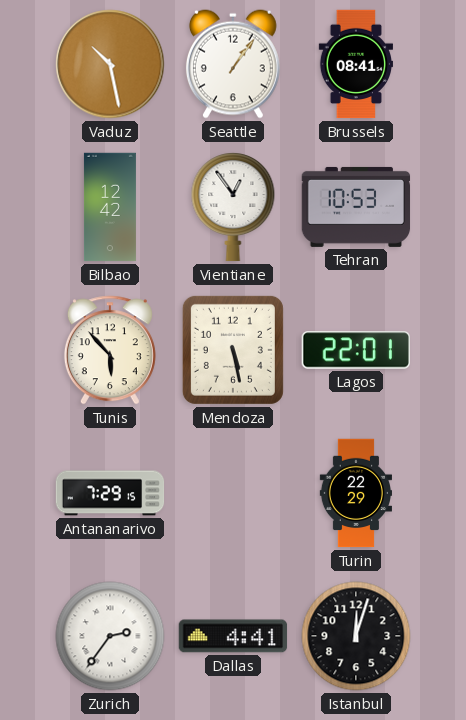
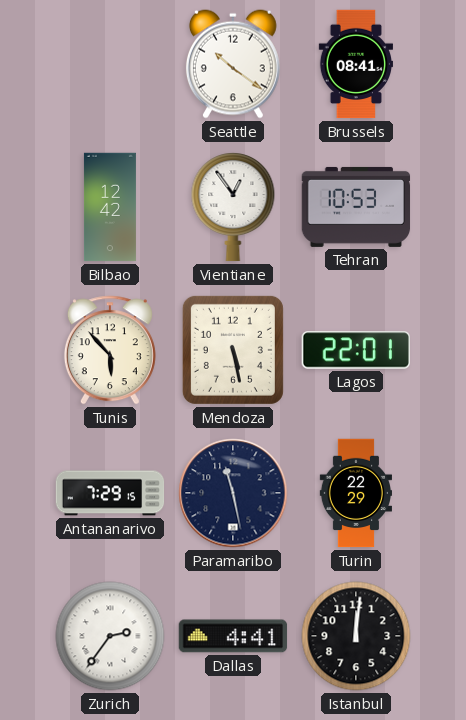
Vaduz: 10:28 -> none (110, 64)
Seattle: 1:06 -> 10:21 (233, 64)
Paramaribo: none -> 11:28 (233, 493)
Istanbul: 12:03 -> 12:01 (356, 636)
